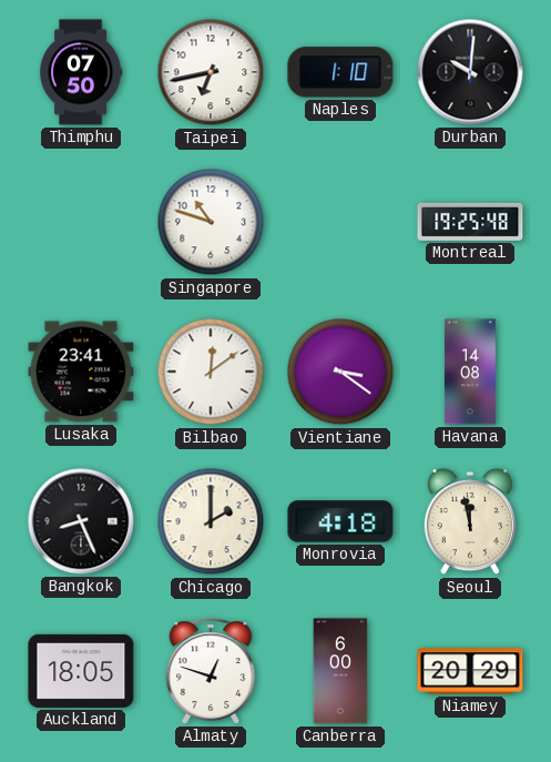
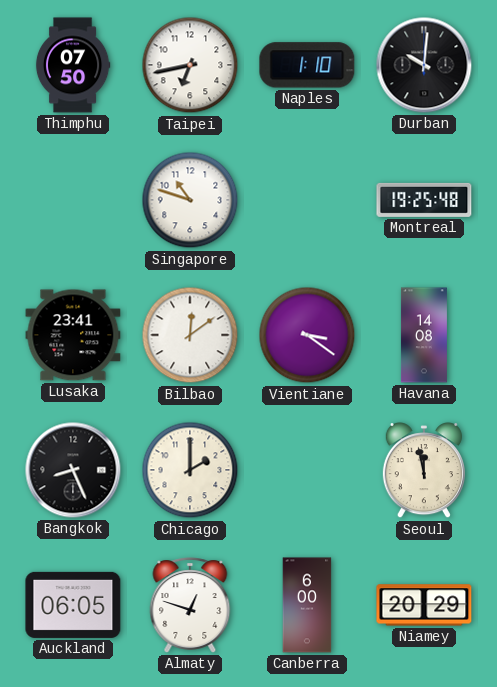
Monrovia: 4:18 -> none (340, 521)
Auckland: 18:05 -> 06:05 (73, 605)
